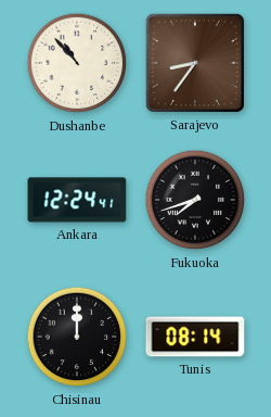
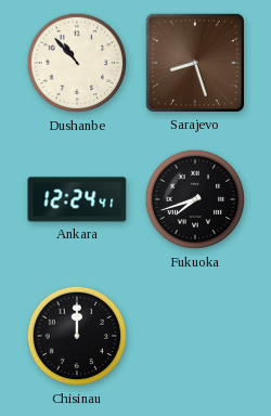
Sarajevo: 8:36 -> 8:27 (195, 63)
Tunis: 08:14 -> none (195, 337)
